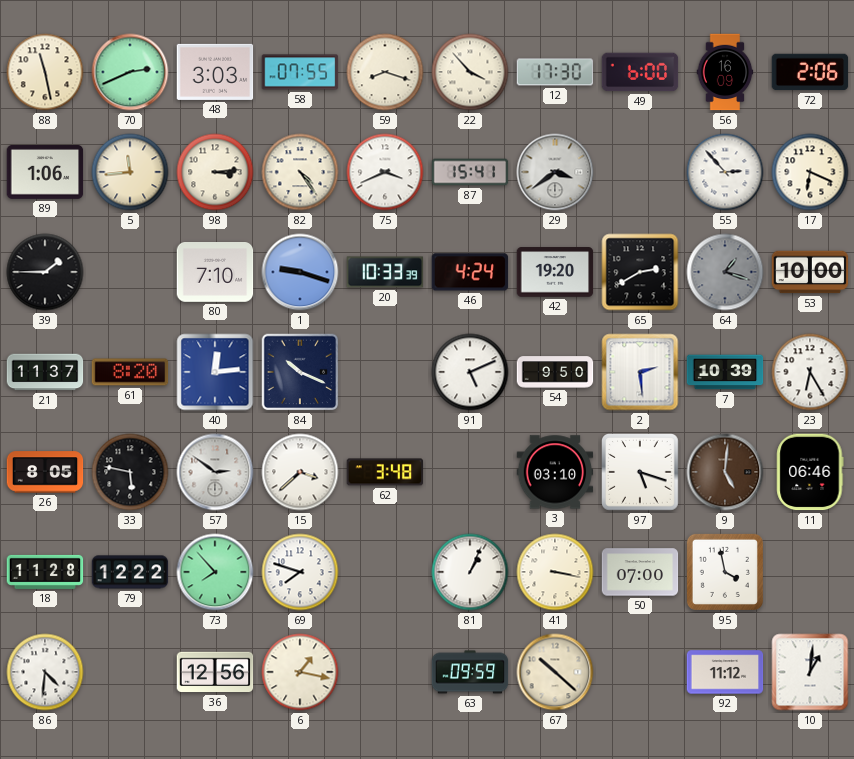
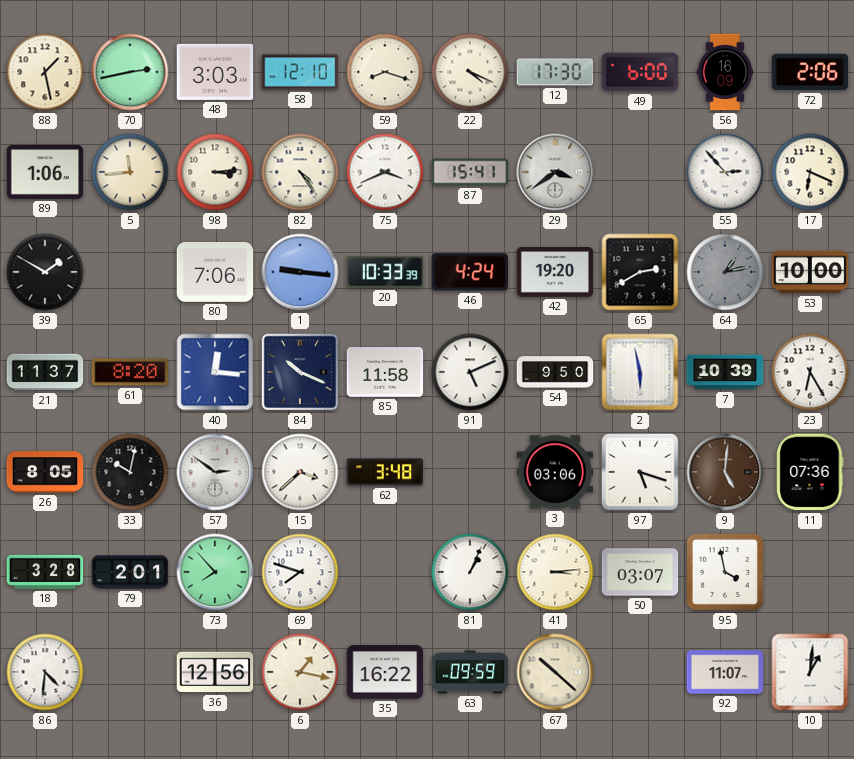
88: 11:28 -> 1:28 (45, 72)
70: 2:41 -> 2:43 (130, 72)
58: 07:55 -> 12:10 (300, 72)
22: 3:53 -> 4:19 (470, 72)
39: 1:45 -> 1:50 (45, 272)
80: 7:10 -> 7:06 (215, 273)
1: 9:18 -> 9:16 (300, 272)
64: 1:18 -> 1:13 (725, 272)
40: 12:14 -> 12:16 (215, 372)
85: none -> 11:58 (385, 372)
2: 2:29 -> 5:58 (640, 372)
33: 5:47 -> 10:02 (130, 472)
3: 03:10 -> 03:06 (555, 472)
11: 06:46 -> 07:36 (810, 472)
18: 11:28 -> 3:28 (45, 572)
79: 12:22 -> 2:01 (130, 572)
41: 3:17 -> 3:14 (555, 572)
50: 07:00 -> 03:07 (640, 572)
35: none -> 16:22 (385, 672)
92: 11:12 -> 11:07 (725, 672)
